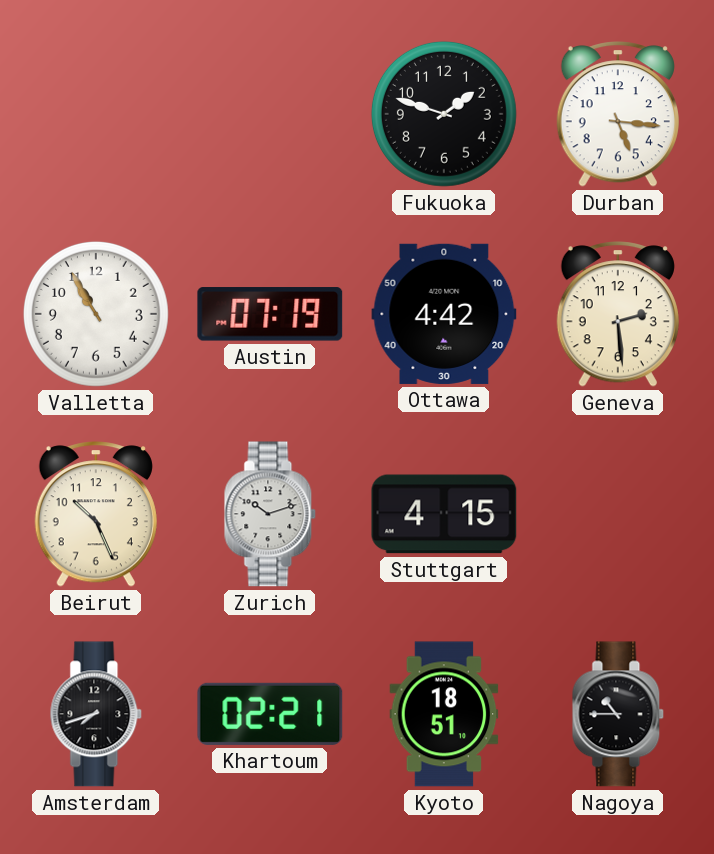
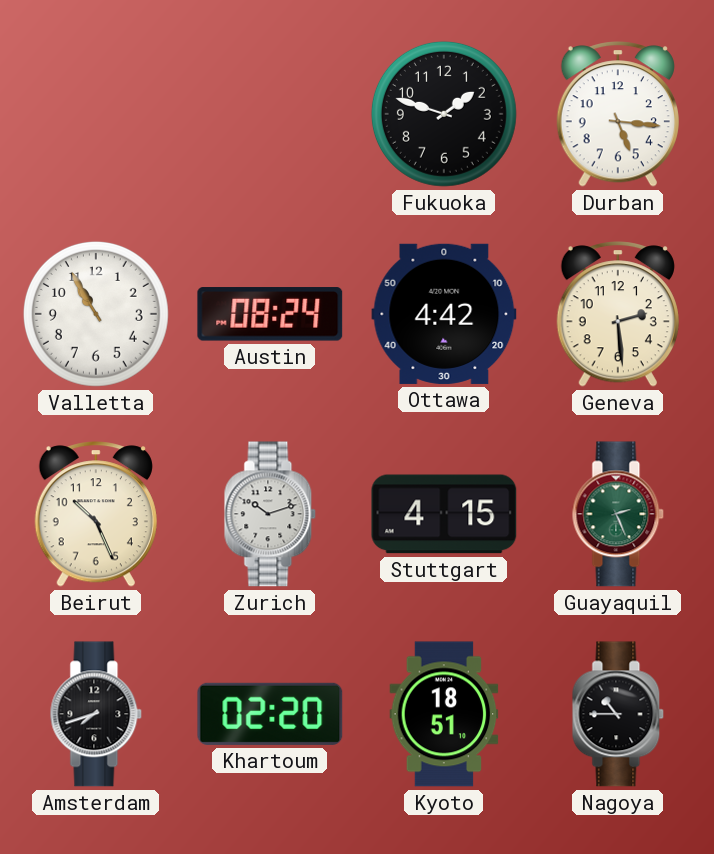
Austin: 07:19 -> 08:24 (270, 314)
Guayaquil: none -> 2:26 (618, 514)
Khartoum: 02:21 -> 02:20 (270, 714)
